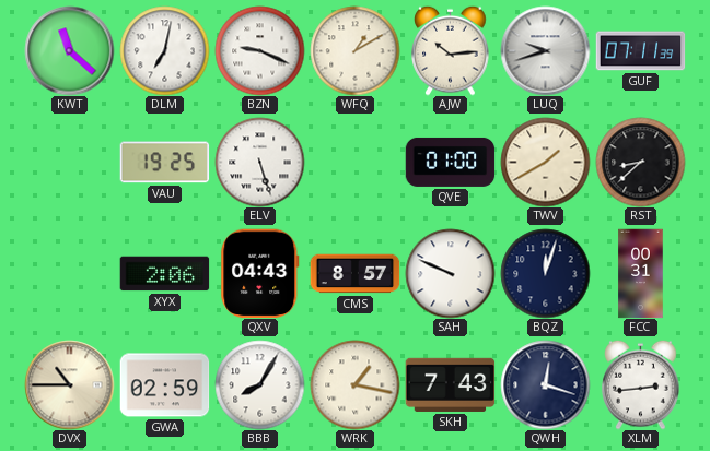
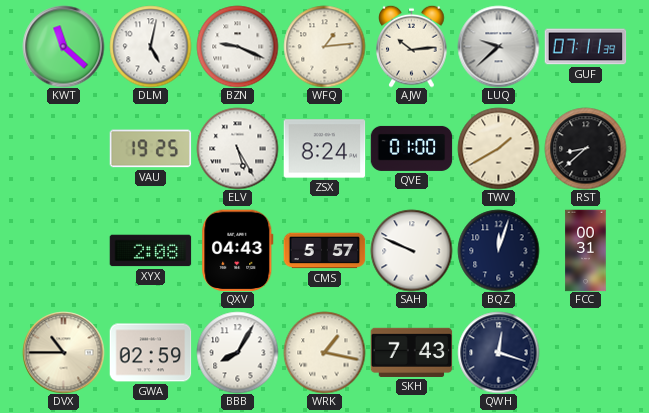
DLM: 7:02 -> 5:02 (150, 46)
WFQ: 1:10 -> 1:14 (324, 46)
LUQ: 9:42 -> 9:38 (498, 46)
ELV: 5:27 -> 5:25 (237, 148)
ZSX: none -> 8:24 (324, 149)
XYX: 2:06 -> 2:08 (150, 251)
CMS: 8:57 -> 5:57 (324, 251)
XLM: 2:44 -> none (641, 384)
